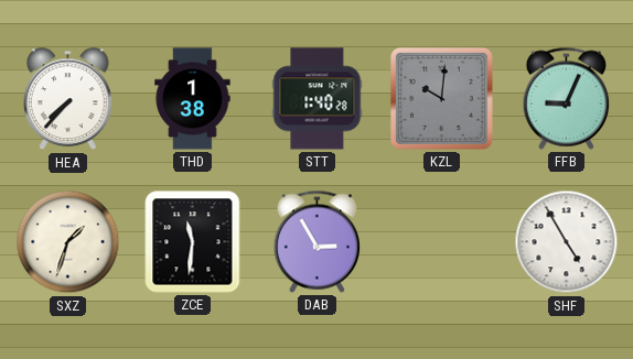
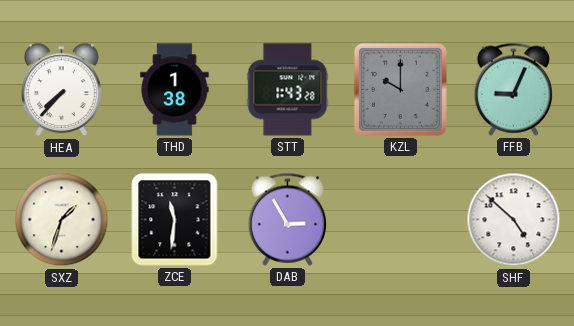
STT: 1:40 -> 1:43 (288, 90)
KZL: 10:01 -> 10:00 (400, 89)
SHF: 4:55 -> 4:52 (514, 220)
